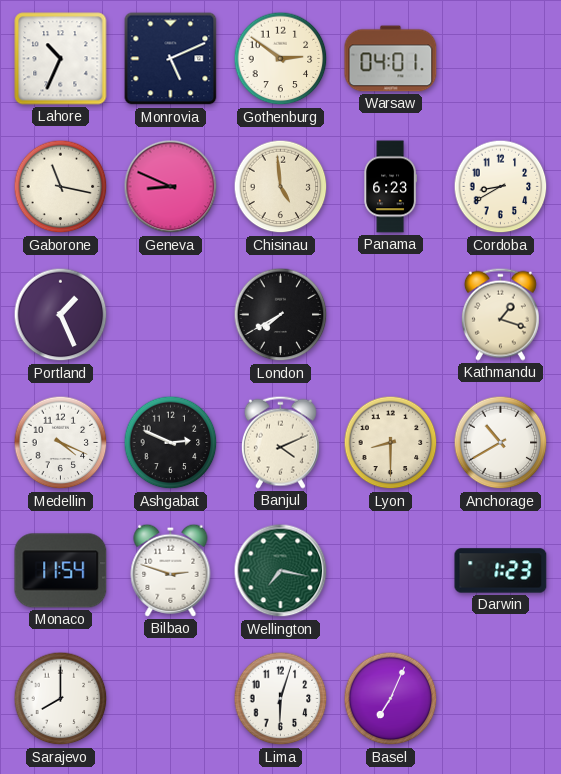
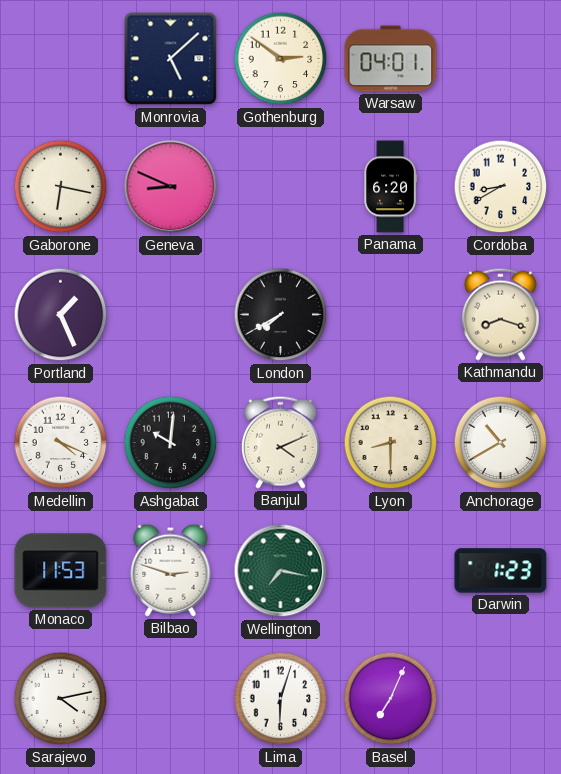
Lahore: 10:34 -> none (61, 59)
Monrovia: 5:11 -> 5:08 (171, 59)
Gaborone: 11:17 -> 6:17 (61, 187)
Chisinau: 4:59 -> none (281, 187)
Panama: 6:23 -> 6:20 (390, 187)
Kathmandu: 1:18 -> 8:18 (500, 314)
Ashgabat: 2:49 -> 10:01 (171, 443)
Monaco: 11:54 -> 11:53 (61, 571)
Sarajevo: 8:00 -> 4:13 (61, 699)
